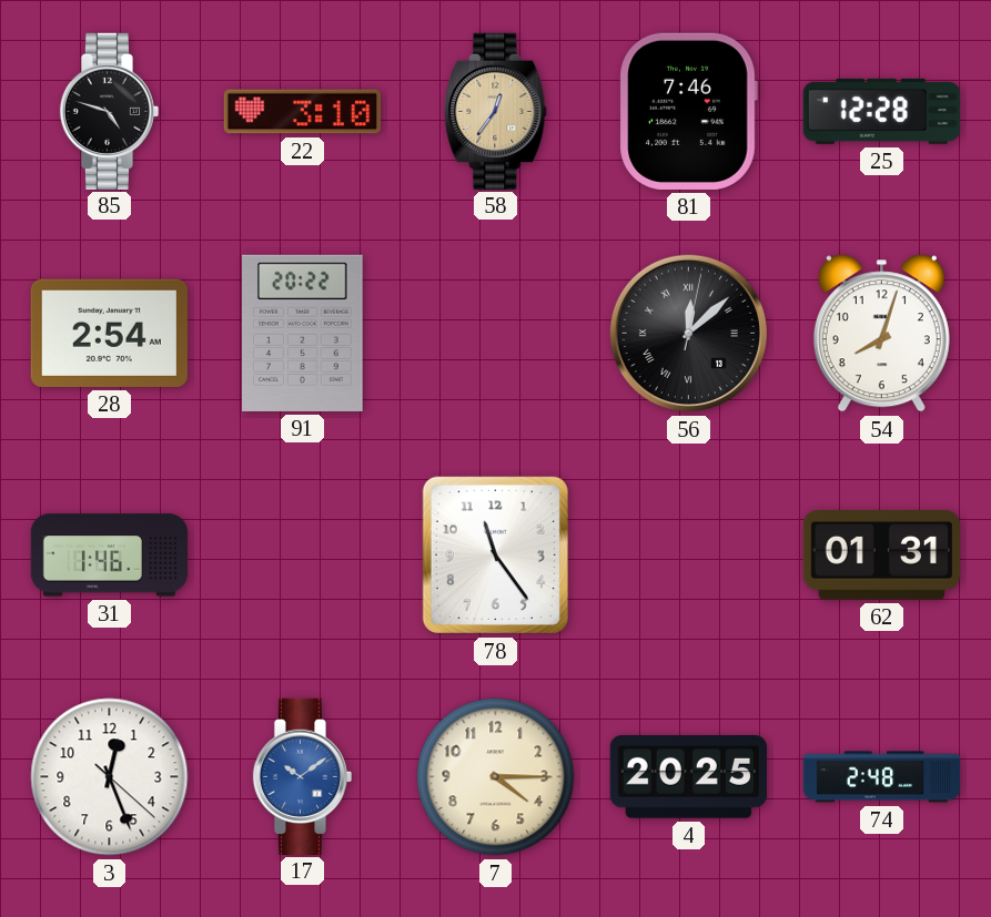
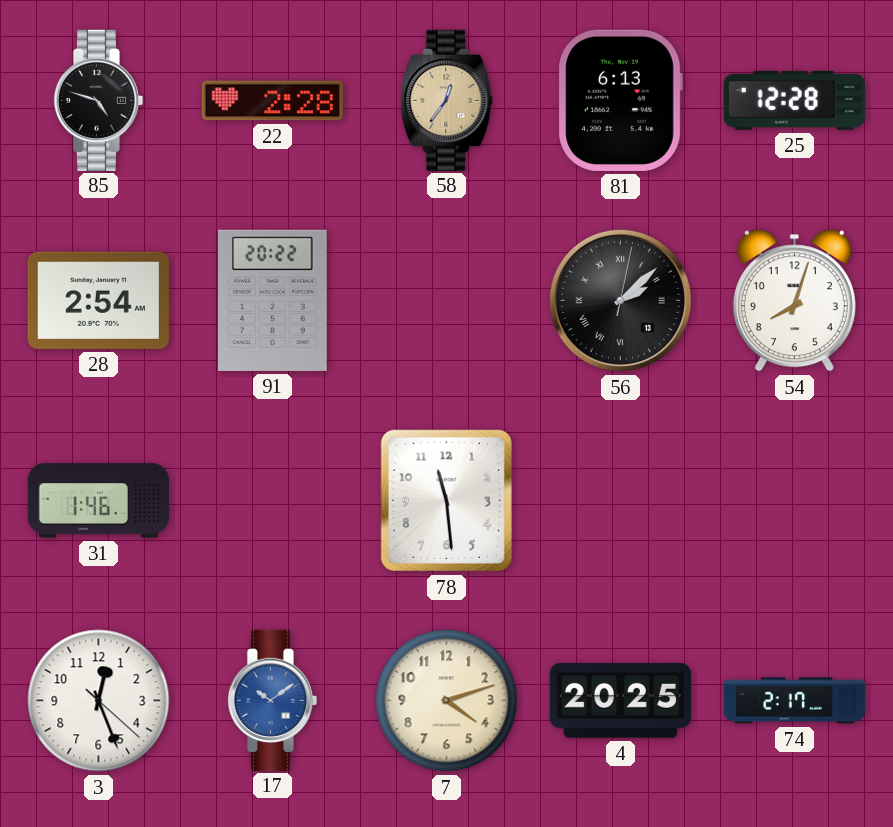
22: 3:10 -> 2:28 (272, 101)
81: 7:46 -> 6:13 (620, 100)
56: 12:08 -> 2:08 (620, 300)
78: 11:24 -> 11:29 (446, 500)
62: 01:31 -> none (881, 556)
7: 4:15 -> 4:12 (447, 701)
74: 2:48 -> 2:17 (795, 701)
